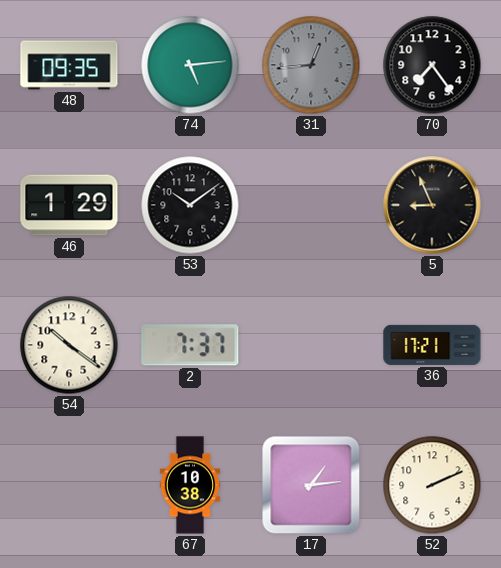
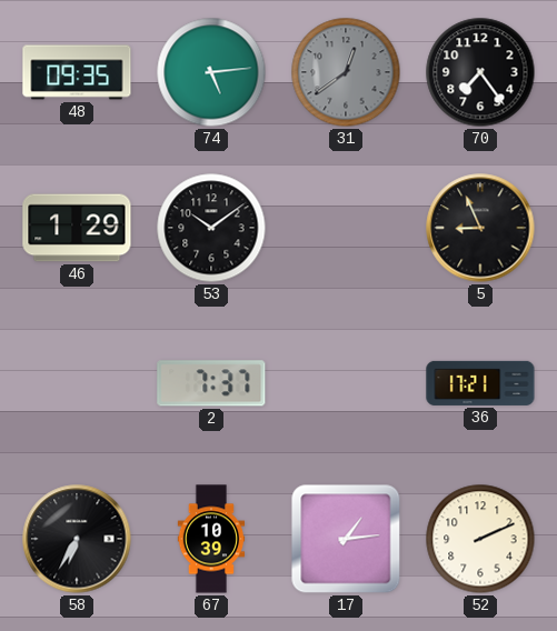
31: 12:44 -> 12:39 (346, 72)
54: 10:21 -> none (69, 345)
58: none -> 6:35 (77, 539)
67: 10:38 -> 10:39 (211, 539)
